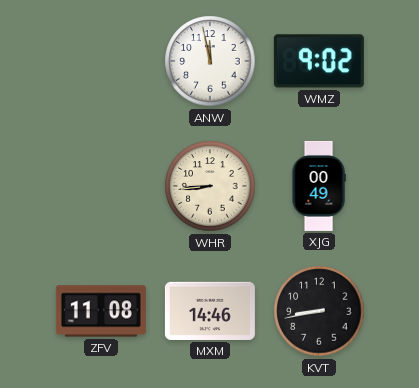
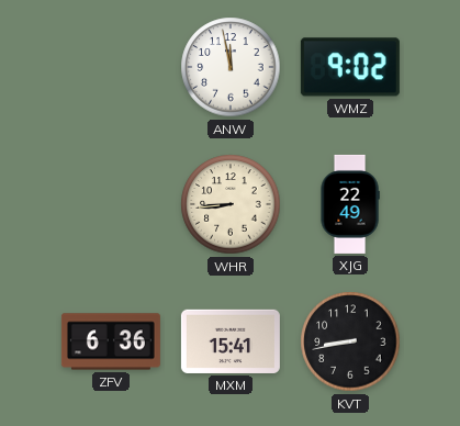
XJG: 00:49 -> 22:49 (350, 204)
ZFV: 11:08 -> 6:36 (111, 341)
MXM: 14:46 -> 15:41 (231, 341)
